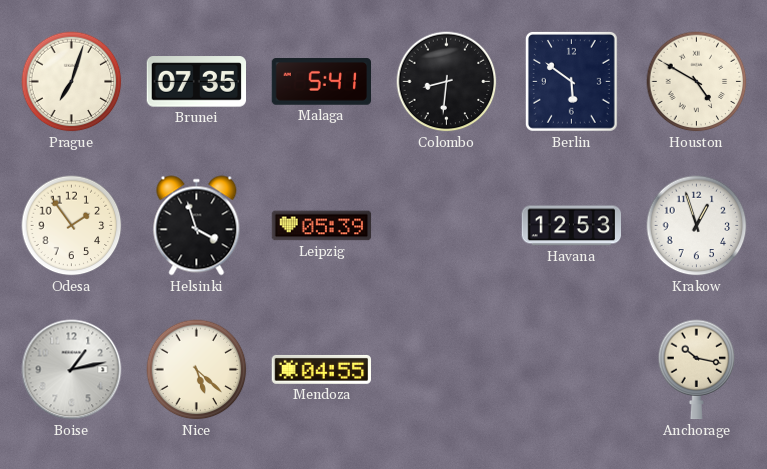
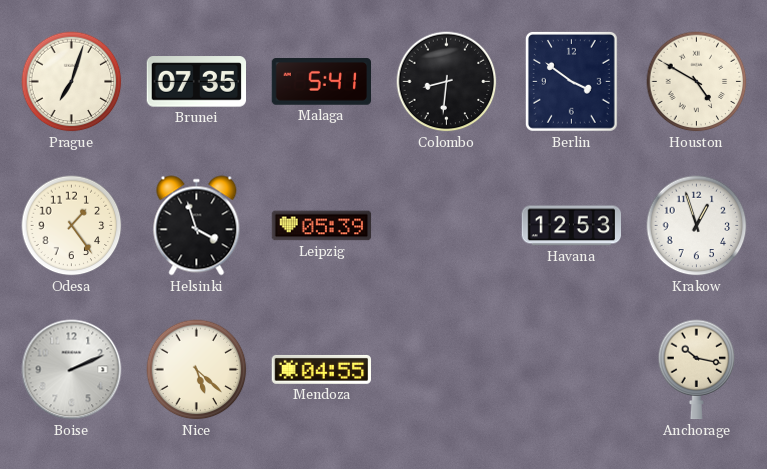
Berlin: 5:51 -> 3:51 (571, 81)
Odesa: 1:54 -> 1:24 (72, 226)
Boise: 1:13 -> 2:11 (72, 370)
